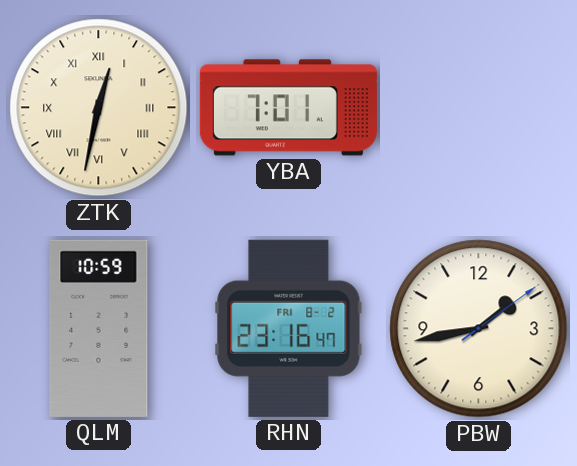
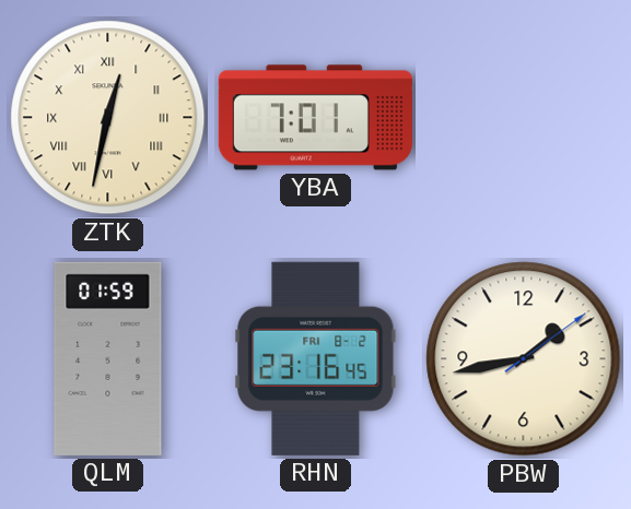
QLM: 10:59 -> 01:59 (108, 358)
RHN: 23:16:47 -> 23:16:45 (316, 358)
